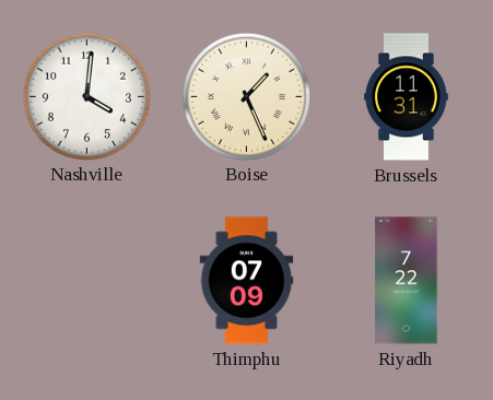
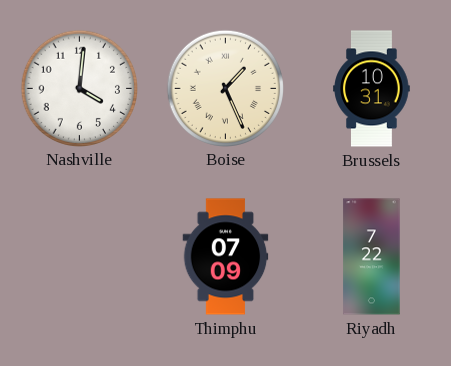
Brussels: 11:31 -> 10:31 (372, 89)
